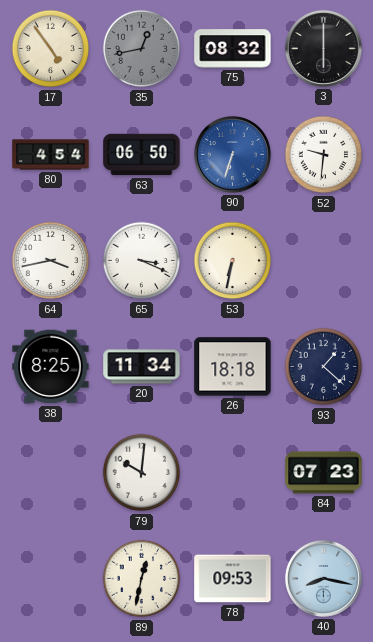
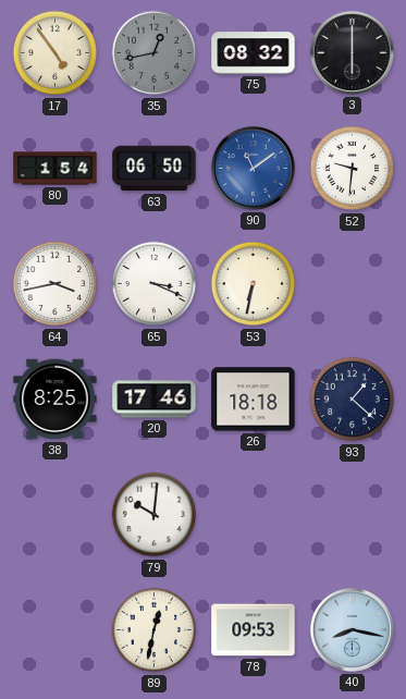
80: 4:54 -> 1:54 (56, 169)
90: 6:33 -> 11:09 (253, 168)
20: 11:34 -> 17:46 (155, 400)
84: 07:23 -> none (324, 473)
